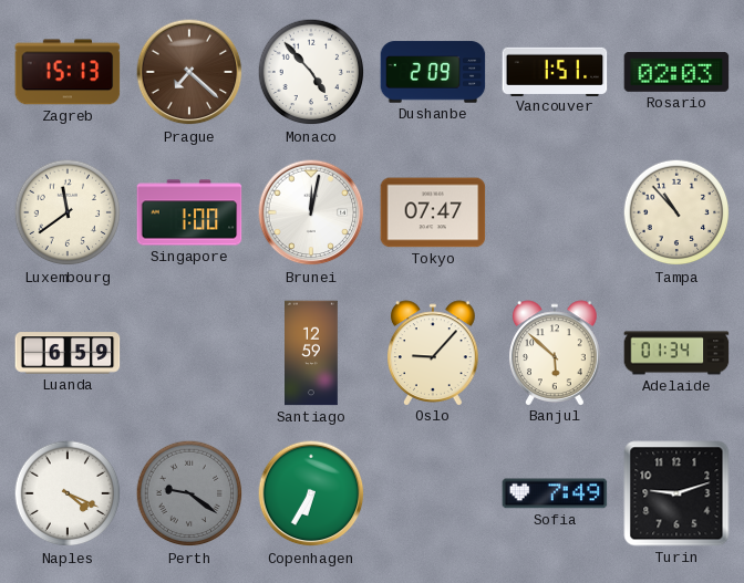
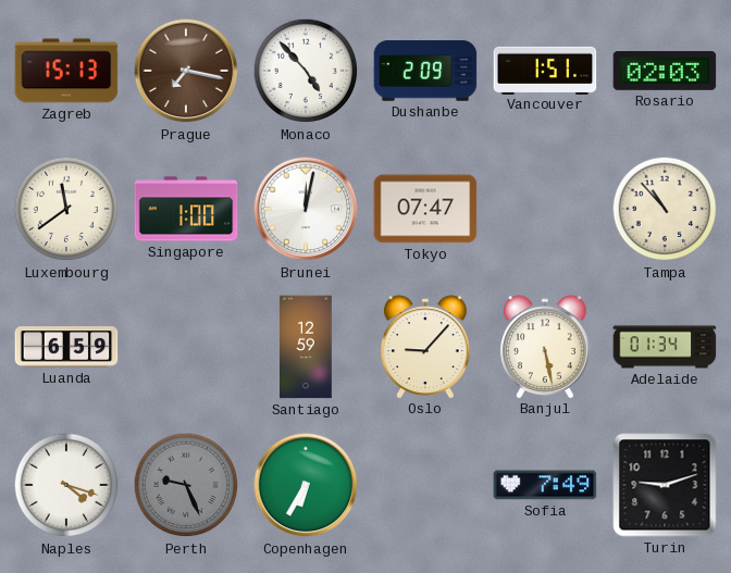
Prague: 7:22 -> 7:17 (186, 71)
Banjul: 5:52 -> 5:28 (546, 347)
Naples: 4:19 -> 4:18 (66, 485)
Perth: 9:21 -> 9:26 (186, 485)
